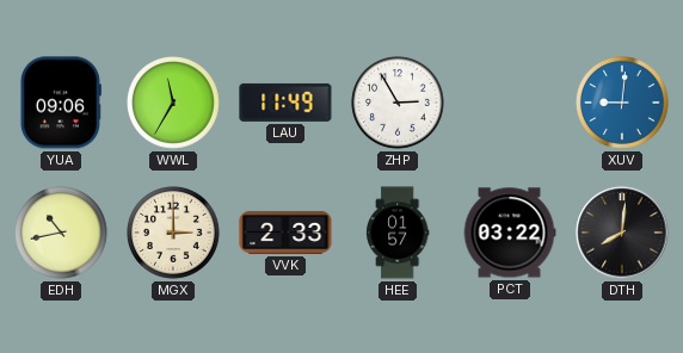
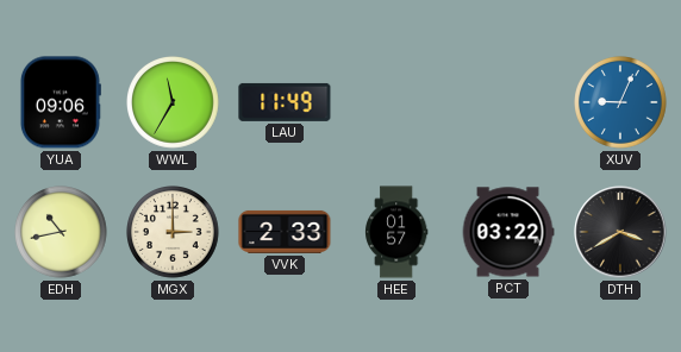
ZHP: 2:55 -> none (399, 104)
XUV: 9:01 -> 9:04 (621, 103)
DTH: 8:01 -> 3:40 (620, 232)
